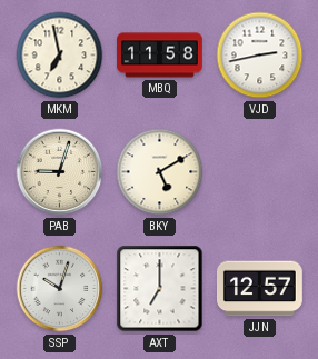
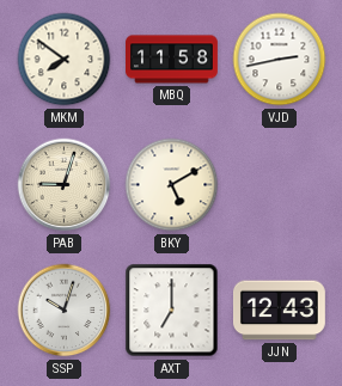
MKM: 6:58 -> 7:51 (65, 60)
JJN: 12:57 -> 12:43 (279, 311)
